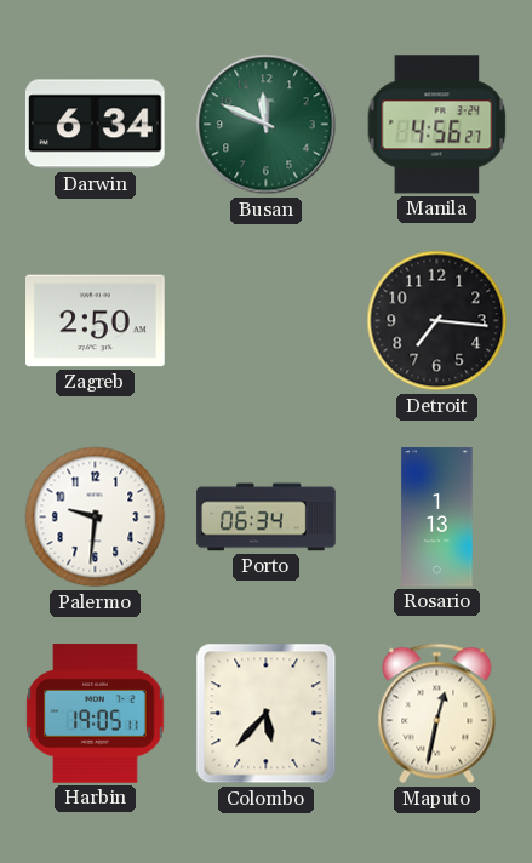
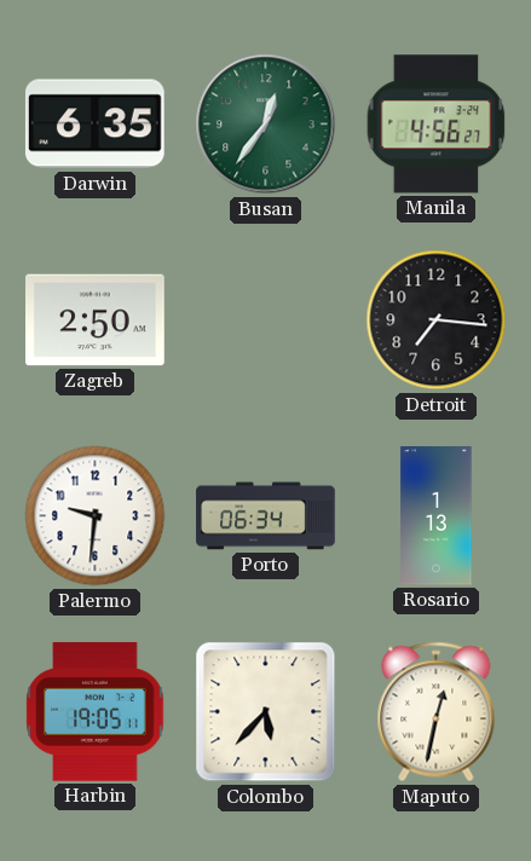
Darwin: 6:34 -> 6:35 (94, 125)
Busan: 11:49 -> 12:36 (266, 125)
